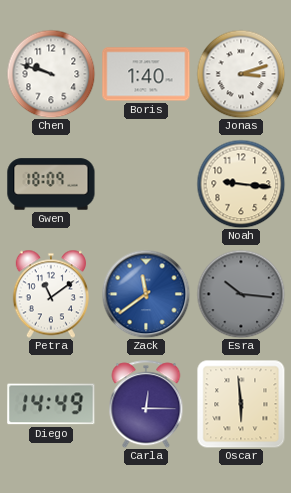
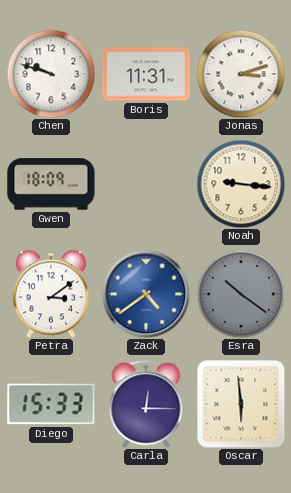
Boris: 1:40 -> 11:31 (146, 74)
Petra: 11:09 -> 3:09 (51, 294)
Zack: 11:39 -> 4:39 (146, 294)
Esra: 10:16 -> 10:21 (241, 294)
Diego: 14:49 -> 15:33 (51, 404)
